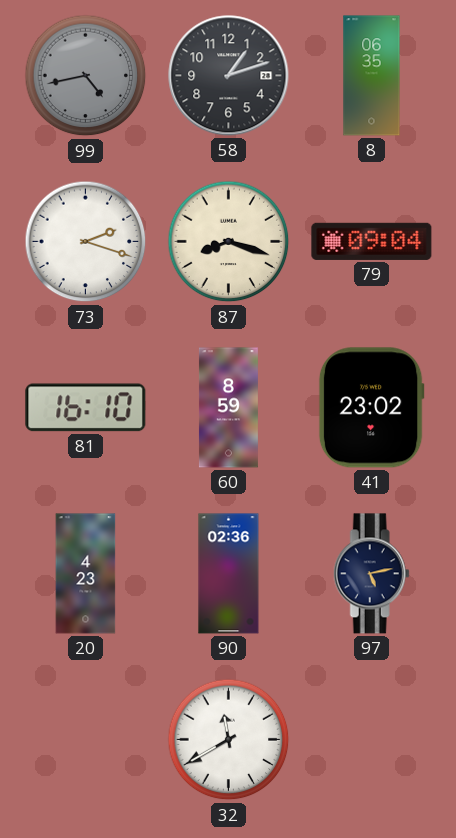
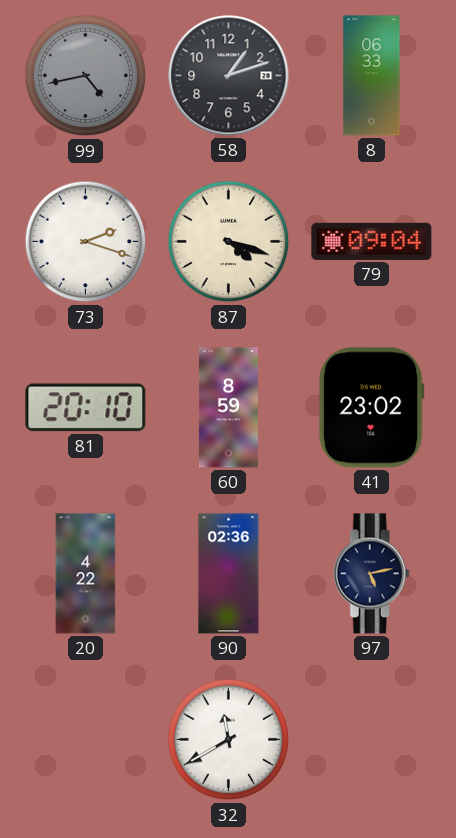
8: 06:35 -> 06:33 (372, 76)
87: 8:18 -> 4:18 (229, 242)
81: 16:10 -> 20:10 (86, 408)
20: 4:23 -> 4:22 (86, 574)
